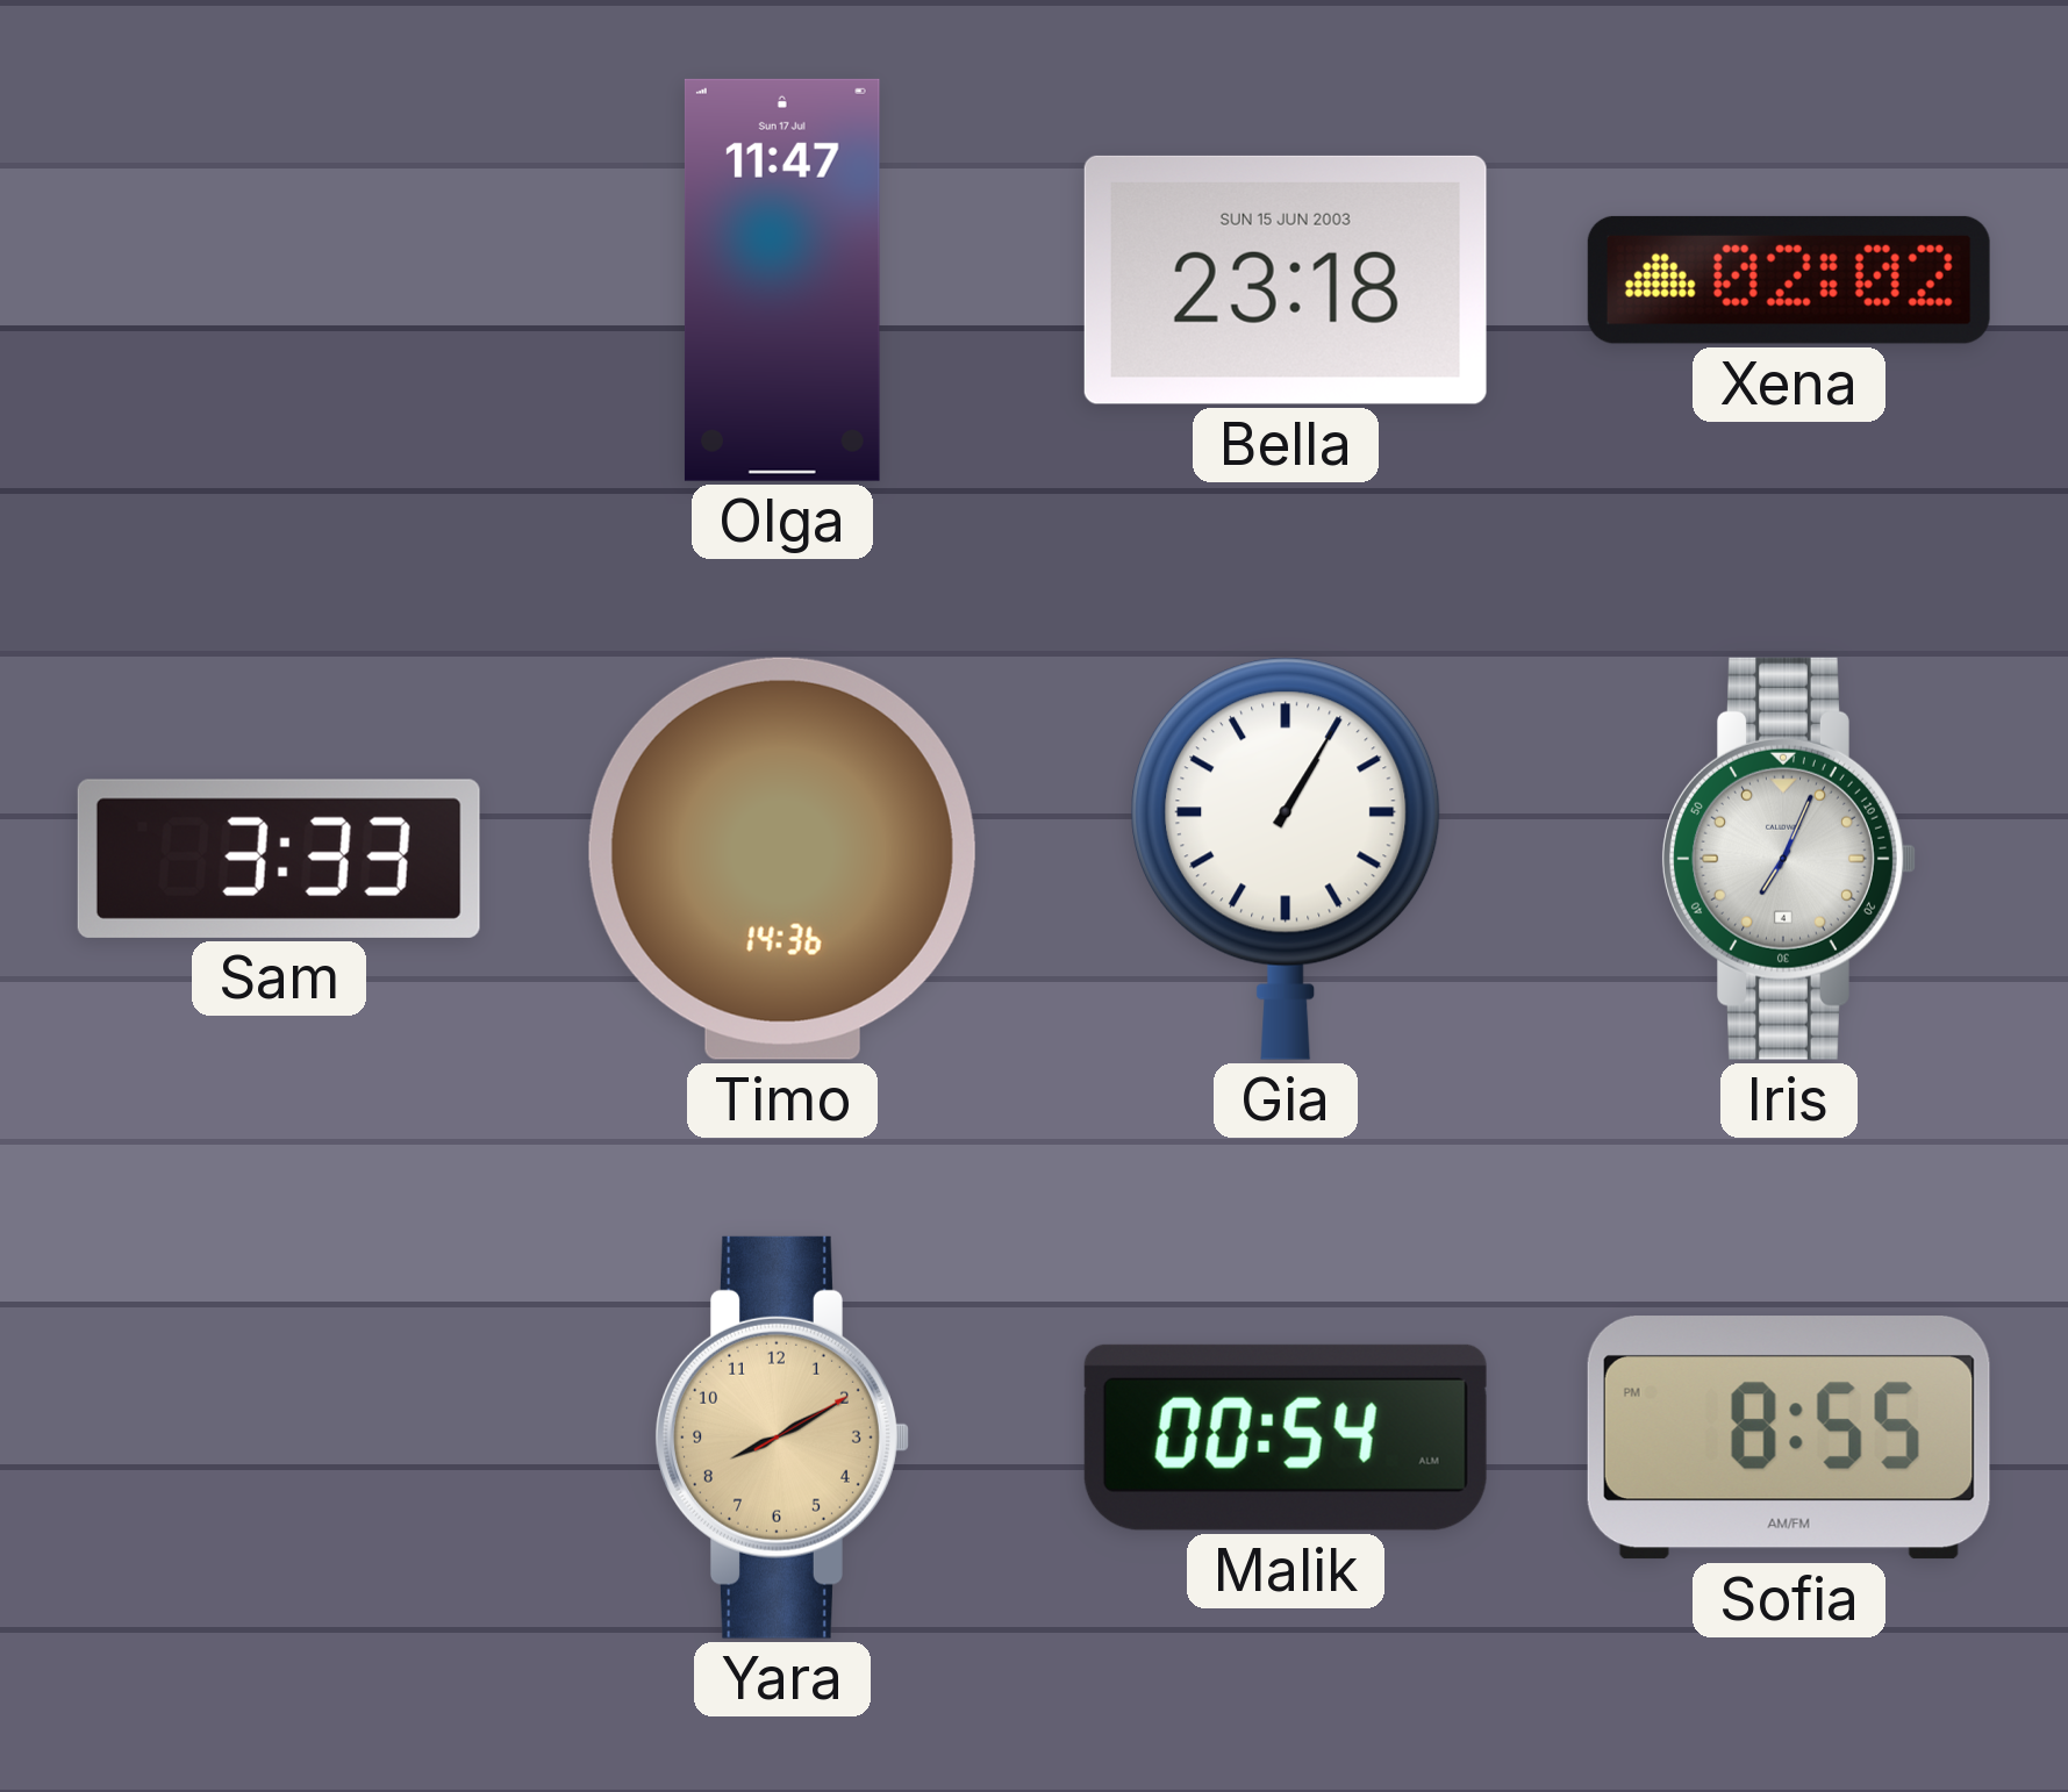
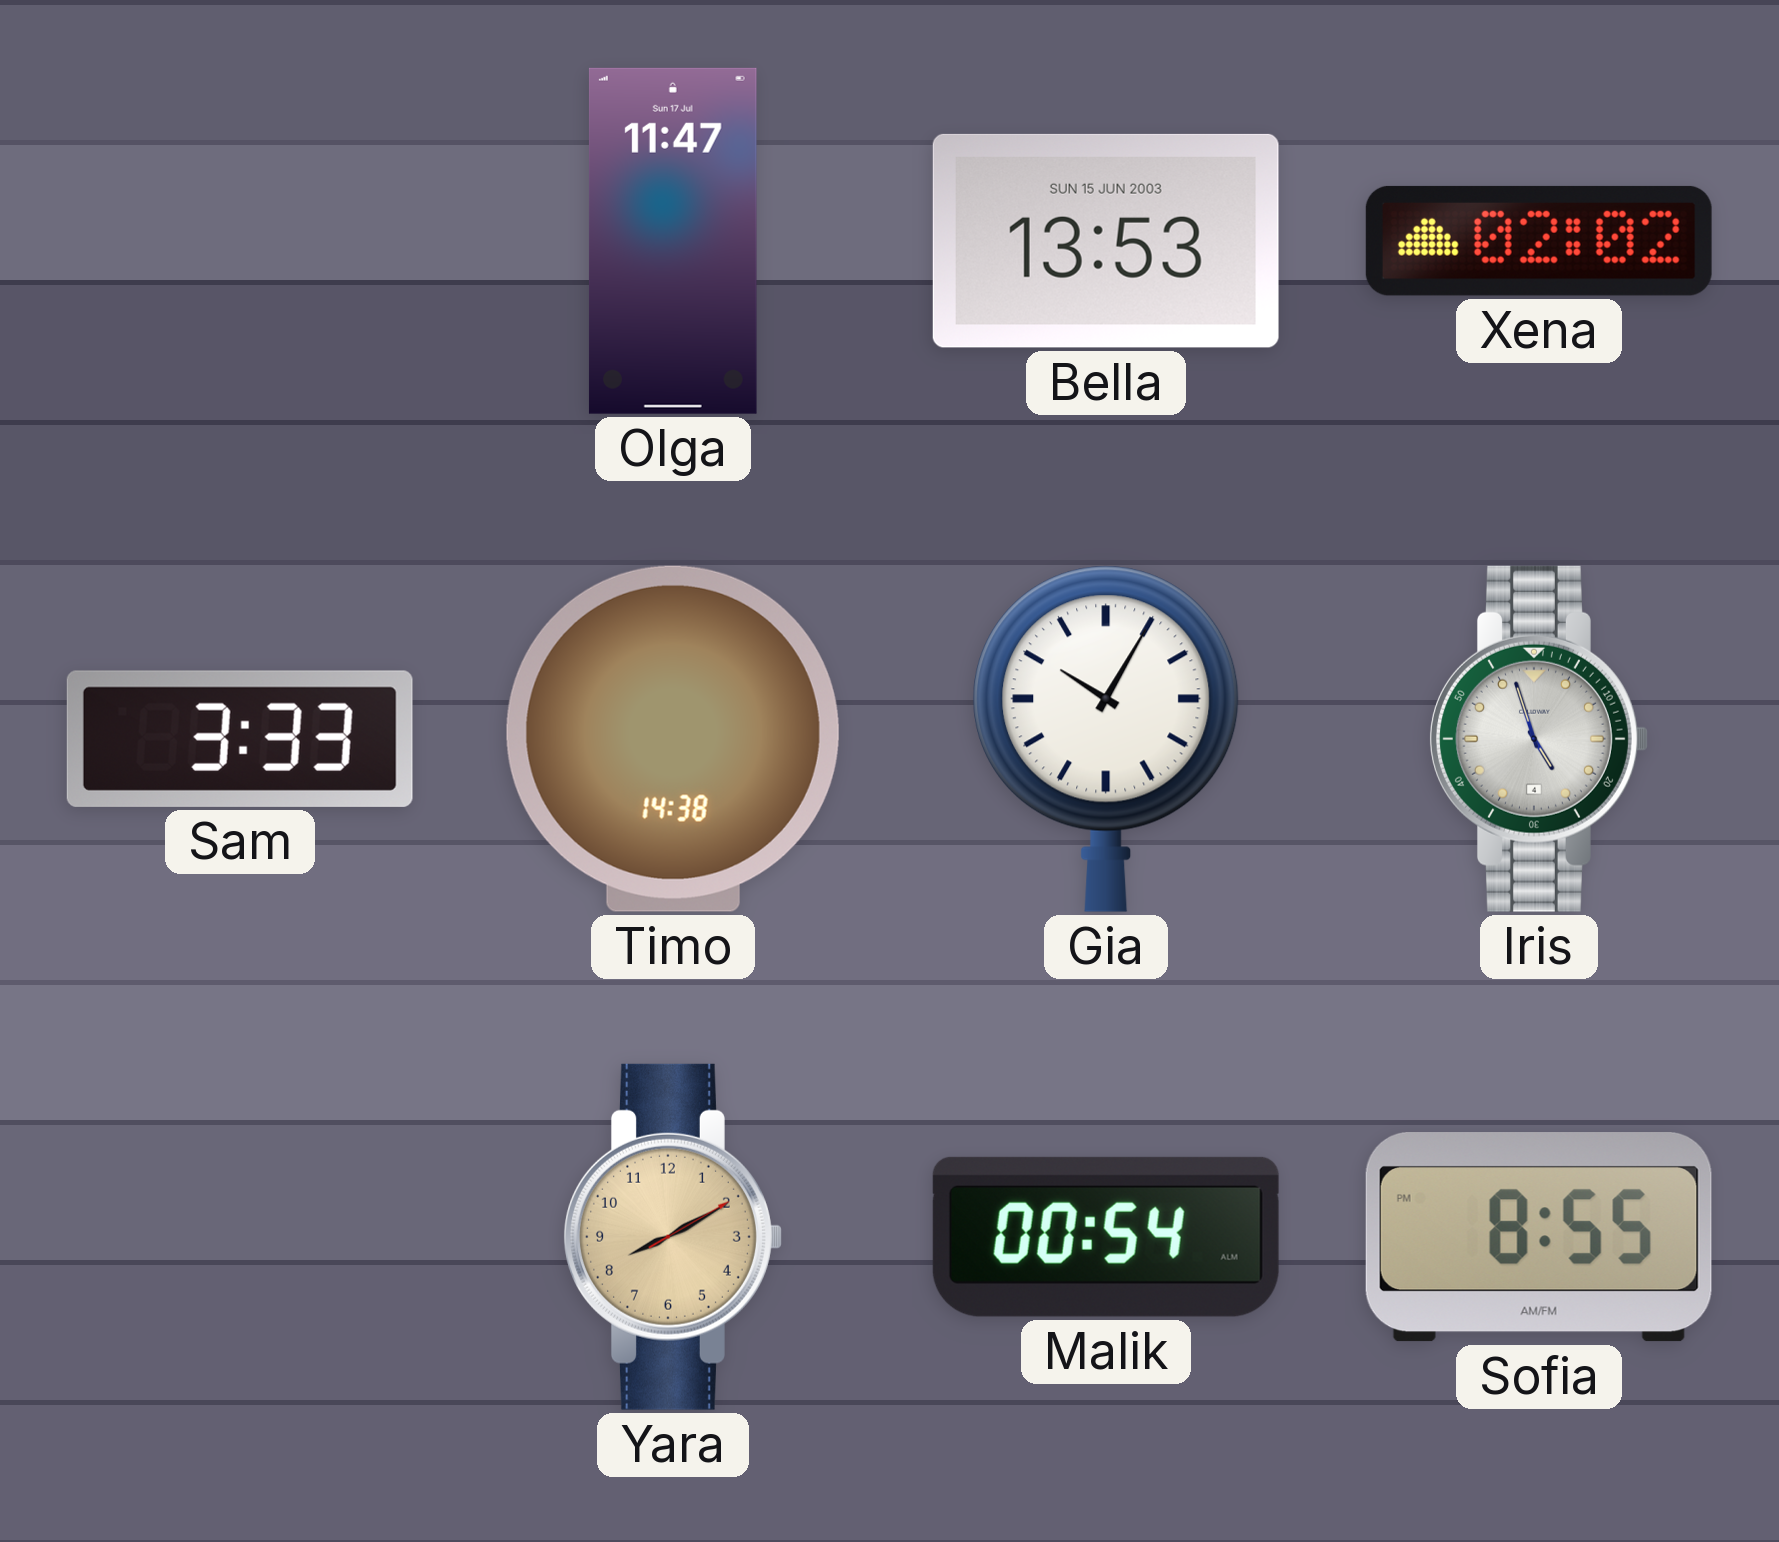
Bella: 23:18 -> 13:53 (1106, 241)
Timo: 14:36 -> 14:38 (673, 739)
Gia: 1:05 -> 10:05 (1106, 739)
Iris: 7:04 -> 4:57 (1539, 739)
